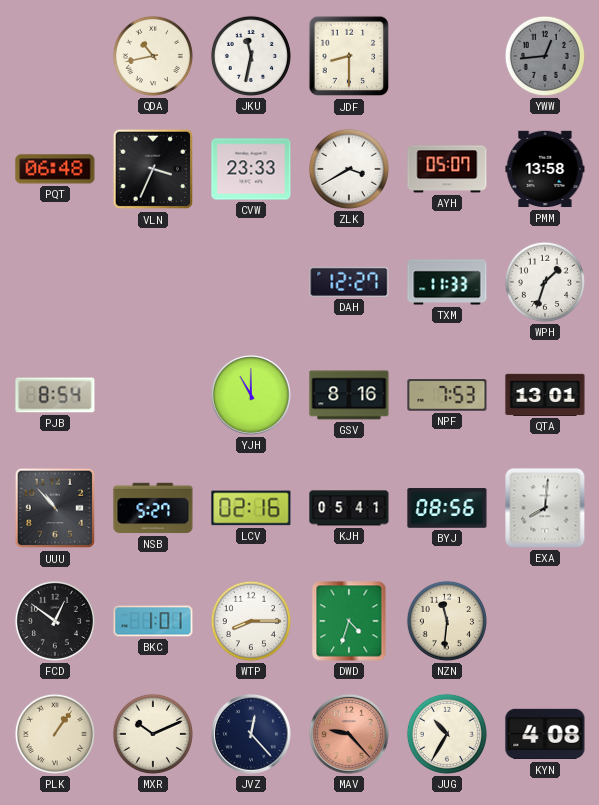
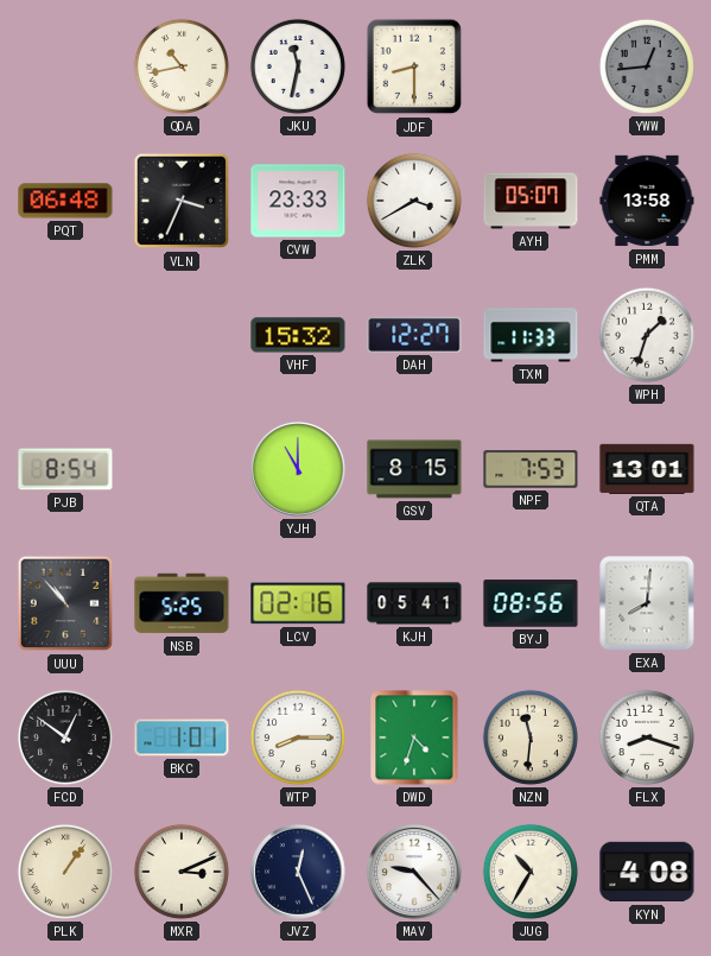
VHF: none -> 15:32 (298, 335)
GSV: 8:16 -> 8:15 (414, 469)
NSB: 5:27 -> 5:25 (182, 603)
FLX: none -> 8:18 (647, 737)
MXR: 10:11 -> 3:11 (182, 872)
JVZ: 12:23 -> 12:26 (299, 873)
MAV dial: salmon -> white (415, 873)
